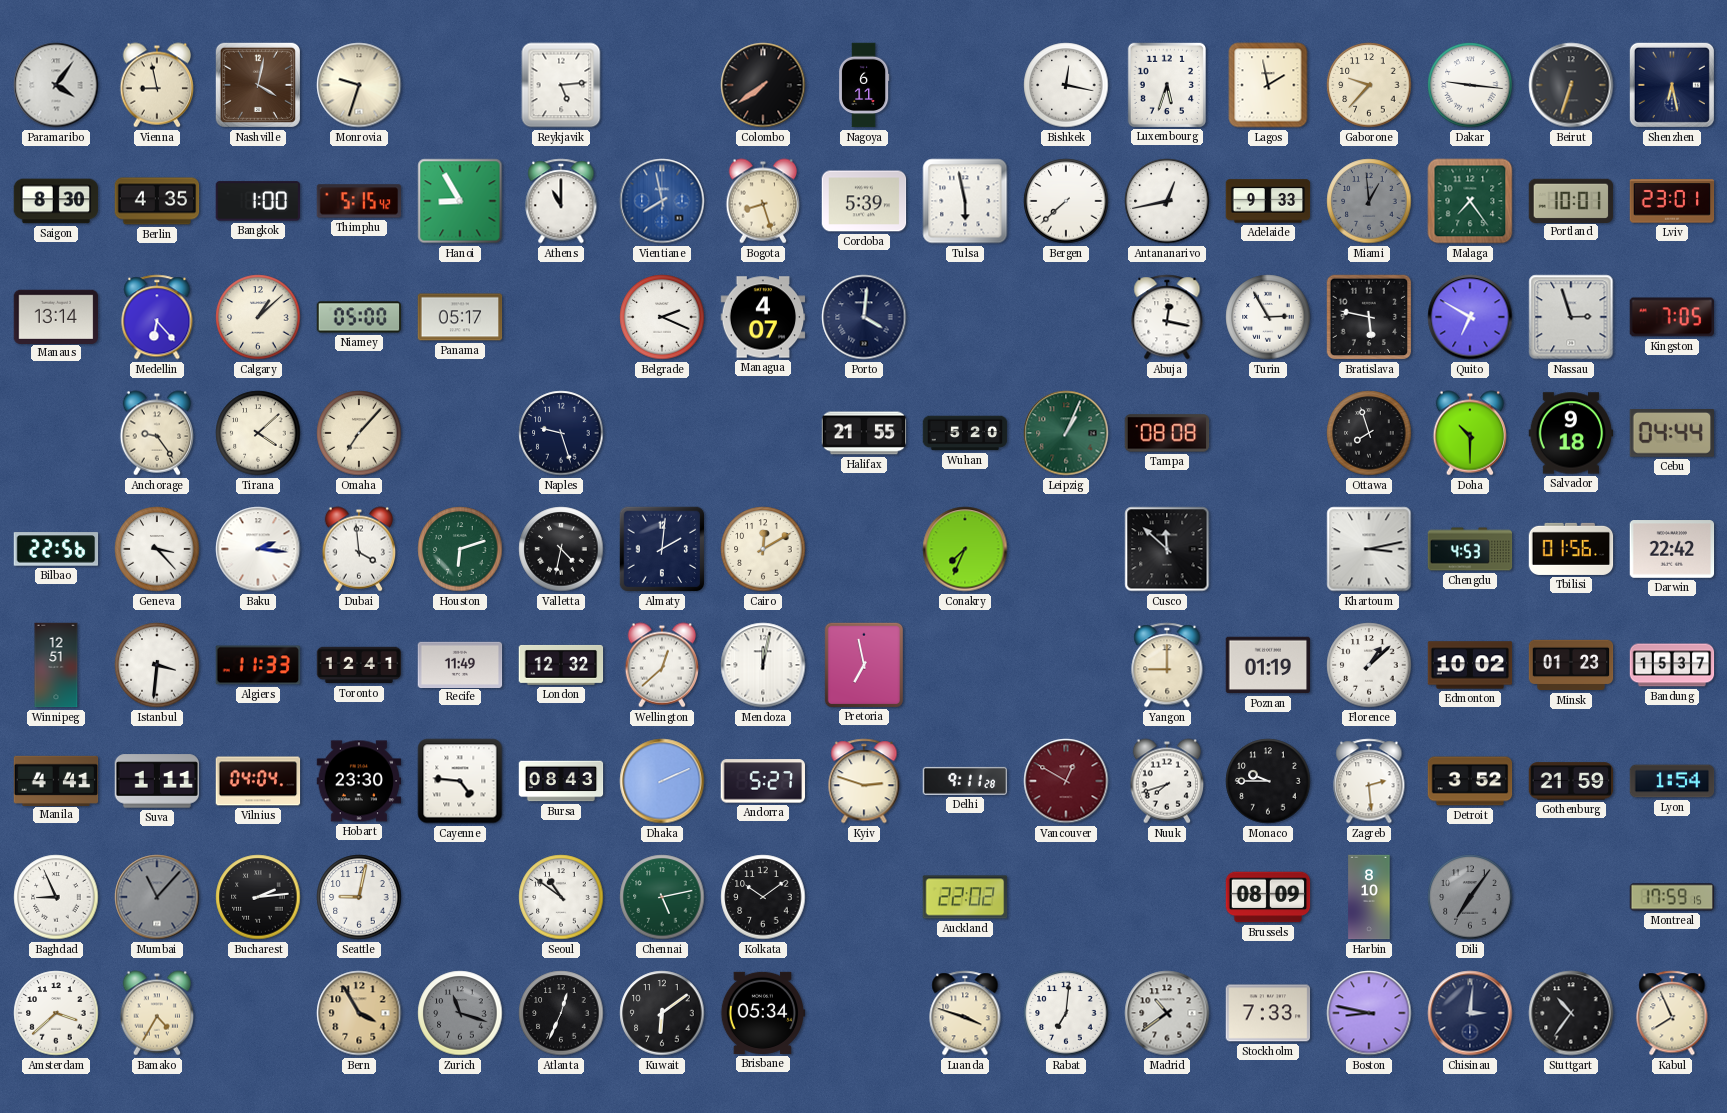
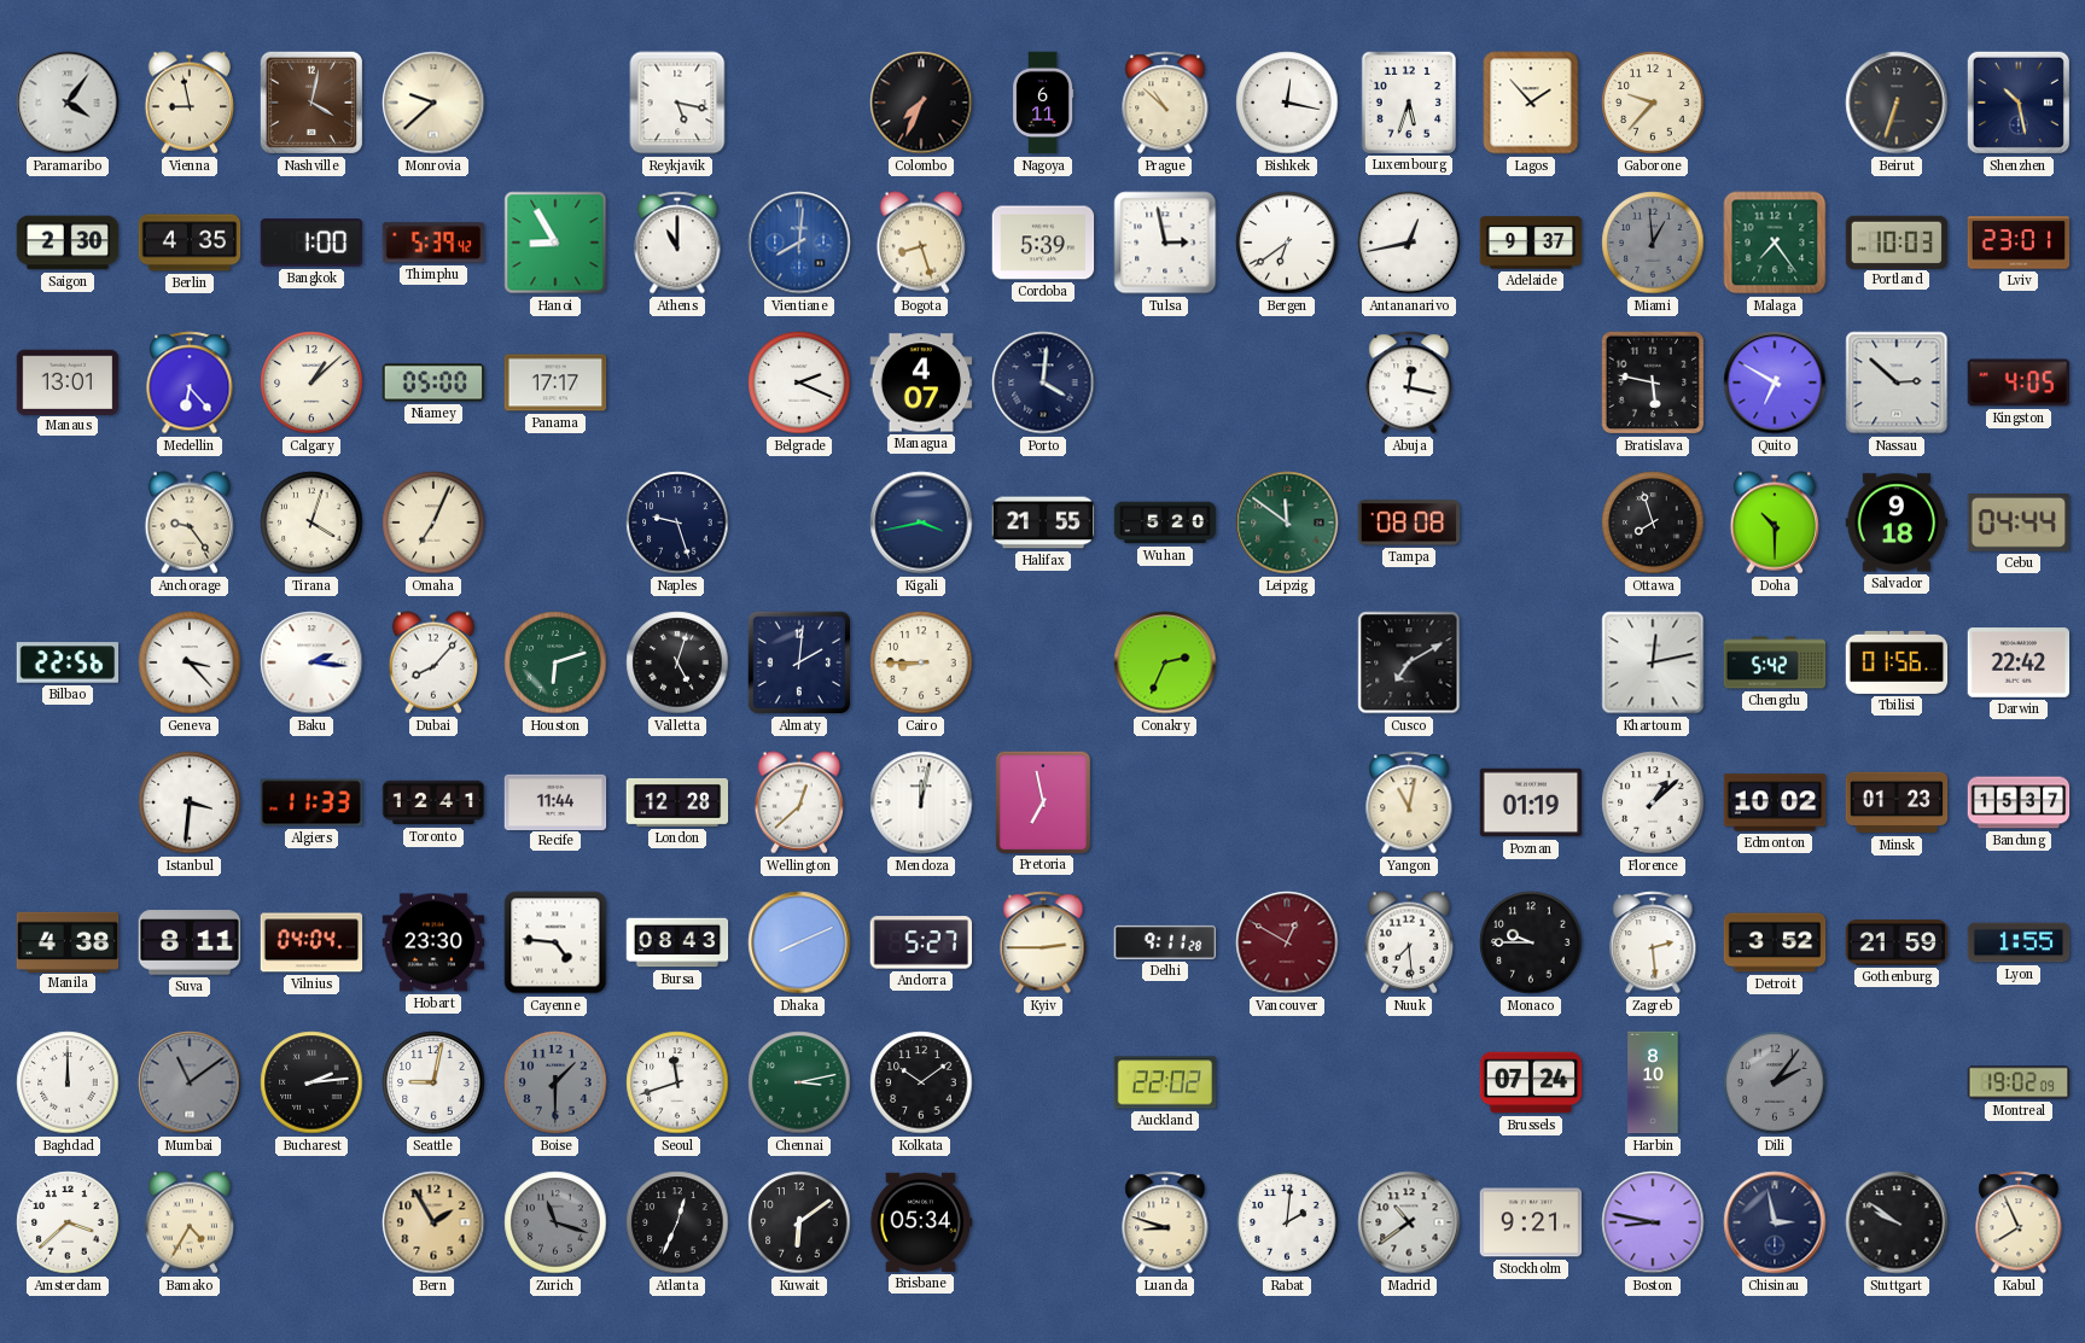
Monrovia: 9:33 -> 9:38 (433, 103)
Reykjavik: 5:14 -> 5:17 (677, 103)
Colombo: 7:39 -> 7:34 (921, 103)
Prague: none -> 10:52 (1165, 103)
Lagos: 1:58 -> 1:53 (1531, 103)
Dakar: 9:16 -> none (1470, 85)
Shenzhen: 6:28 -> 10:28 (2019, 103)
Saigon: 8:30 -> 2:30 (68, 243)
Thimphu: 5:15 -> 5:39 (433, 243)
Vientiane: 7:58 -> 8:01 (799, 243)
Tulsa: 5:58 -> 2:58 (1165, 243)
Bergen: 7:38 -> 6:39 (1287, 243)
Adelaide: 9:33 -> 9:37 (1531, 243)
Portland: 10:01 -> 10:03 (1897, 241)
Manaus: 13:14 -> 13:01 (68, 381)
Panama: 05:17 -> 17:17 (555, 383)
Turin: 2:55 -> none (1268, 317)
Nassau: 2:57 -> 2:52 (1897, 383)
Kingston: 7:05 -> 4:05 (2019, 383)
Tirana: 4:08 -> 4:03 (311, 522)
Omaha: 7:07 -> 7:04 (433, 522)
Kigali: none -> 3:43 (921, 522)
Leipzig: 1:04 -> 11:51 (1287, 522)
Dubai: 3:59 -> 8:07 (433, 662)
Valletta: 4:32 -> 5:03 (677, 662)
Cairo: 12:10 -> 8:45 (921, 662)
Conakry: 7:34 -> 2:34 (1165, 662)
Cusco: 11:52 -> 7:10 (1409, 662)
Khartoum: 3:13 -> 12:13 (1653, 662)
Chengdu: 4:53 -> 5:42 (1775, 662)
Winnipeg: 12:51 -> none (56, 665)
Recife: 11:49 -> 11:44 (555, 801)
London: 12:32 -> 12:28 (677, 802)
Yangon: 9:00 -> 11:02 (1409, 802)
Manila: 4:41 -> 4:38 (68, 941)
Suva: 1:11 -> 8:11 (190, 942)
Dhaka: 2:11 -> 8:11 (799, 942)
Kyiv: 2:48 -> 2:45 (1043, 942)
Nuuk: 7:42 -> 7:29 (1409, 942)
Lyon: 1:54 -> 1:55 (2019, 942)
Baghdad: 8:56 -> 12:00 (68, 1082)
Mumbai: 11:07 -> 11:09 (190, 1082)
Boise: none -> 1:30 (555, 1082)
Seoul: 10:51 -> 11:42 (677, 1082)
Chennai: 5:13 -> 3:13 (799, 1082)
Brussels: 08:09 -> 07:24 (1531, 1082)
Dili: 7:06 -> 2:06 (1775, 1082)
Montreal: 17:59 -> 19:02 (2019, 1082)
Bern: 3:55 -> 1:55 (433, 1222)
Luanda: 3:48 -> 8:48 (1165, 1222)
Rabat: 7:01 -> 2:01 (1287, 1222)
Stockholm: 7:33 -> 9:21 (1531, 1222)
Chisinau: 3:01 -> 2:58 (1775, 1222)
Stuttgart: 10:36 -> 9:51 (1897, 1222)
